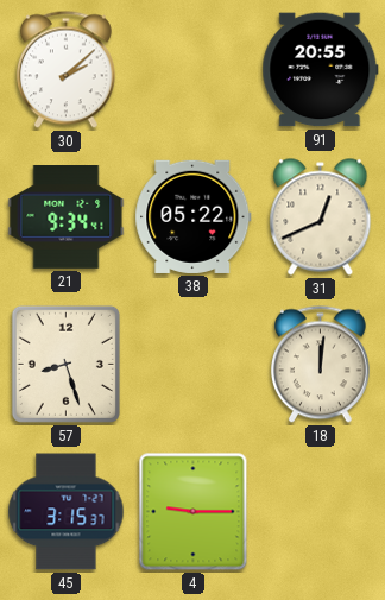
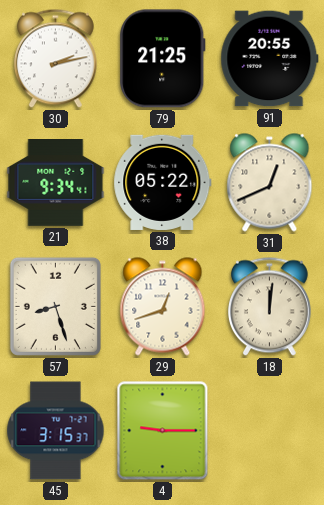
30: 2:08 -> 2:13 (55, 59)
79: none -> 21:25 (163, 59)
29: none -> 12:42 (163, 307)
